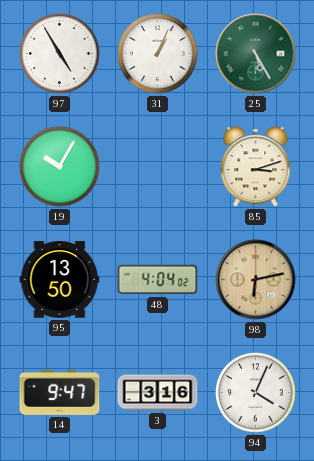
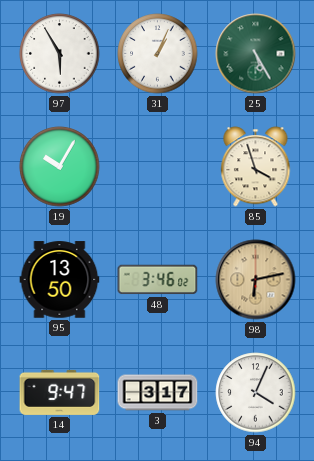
97: 4:55 -> 5:55 (60, 54)
85: 3:12 -> 3:57 (256, 167)
48: 4:04 -> 3:46 (158, 280)
3: 3:16 -> 3:17 (158, 393)
